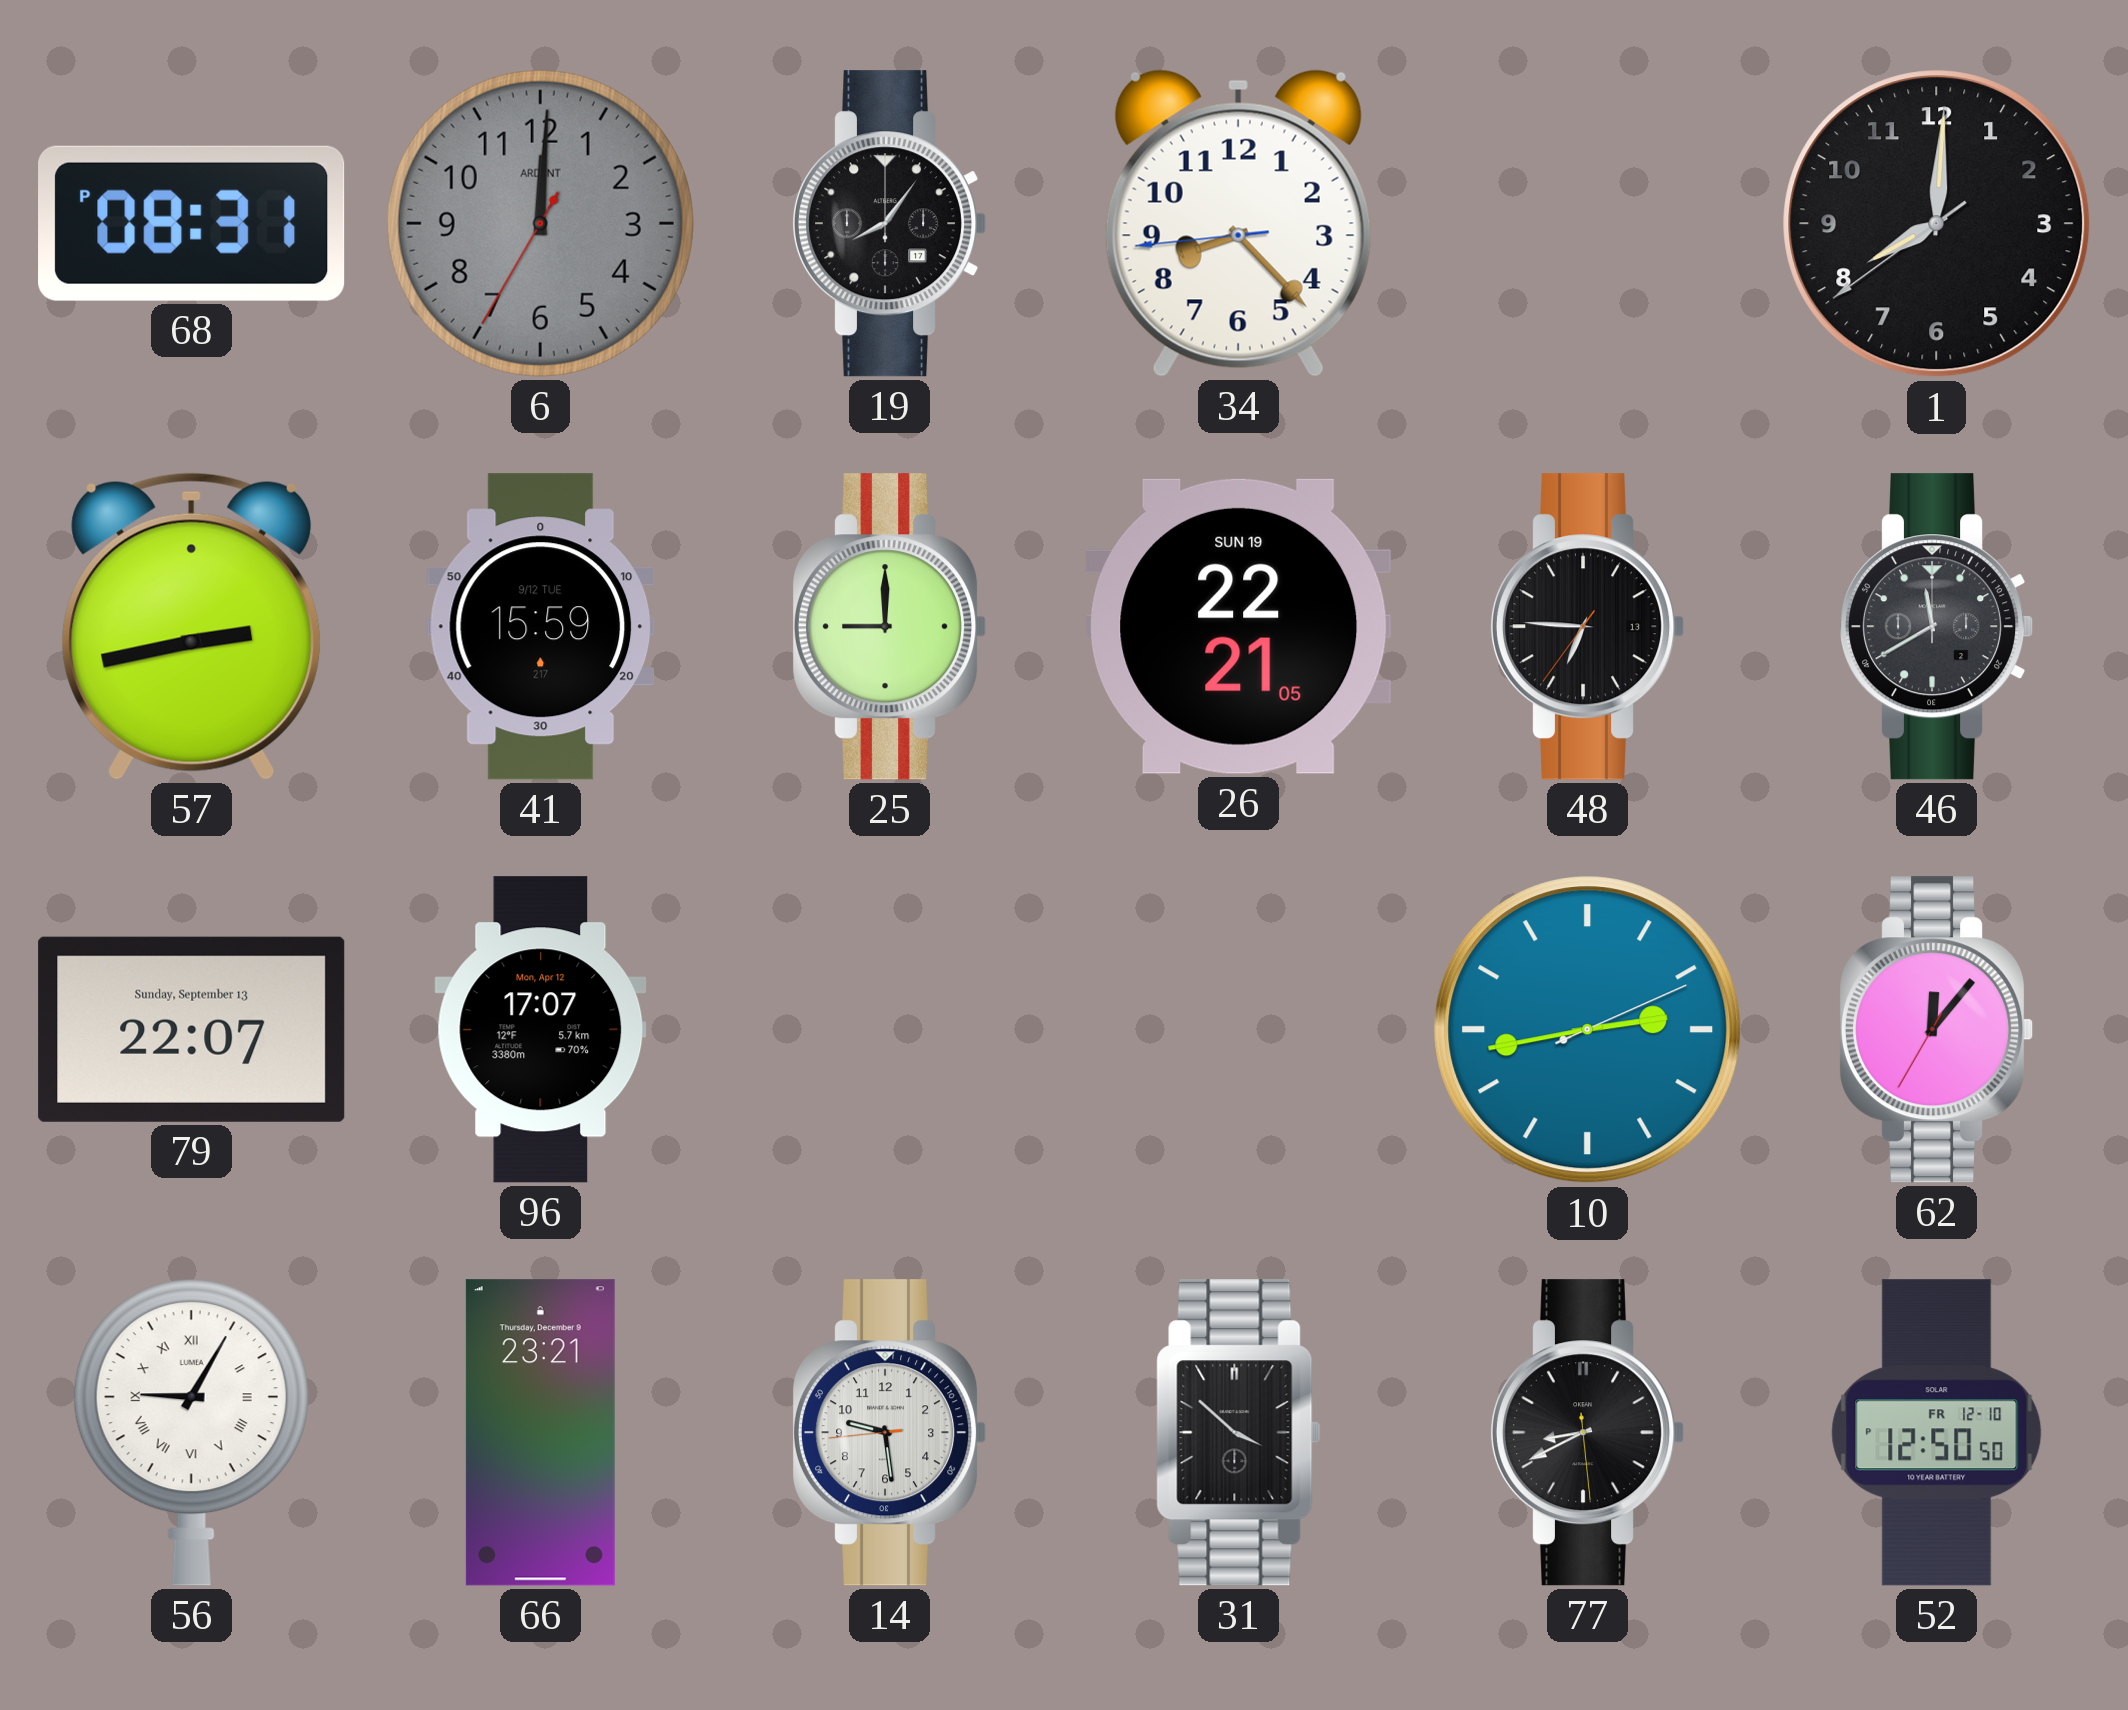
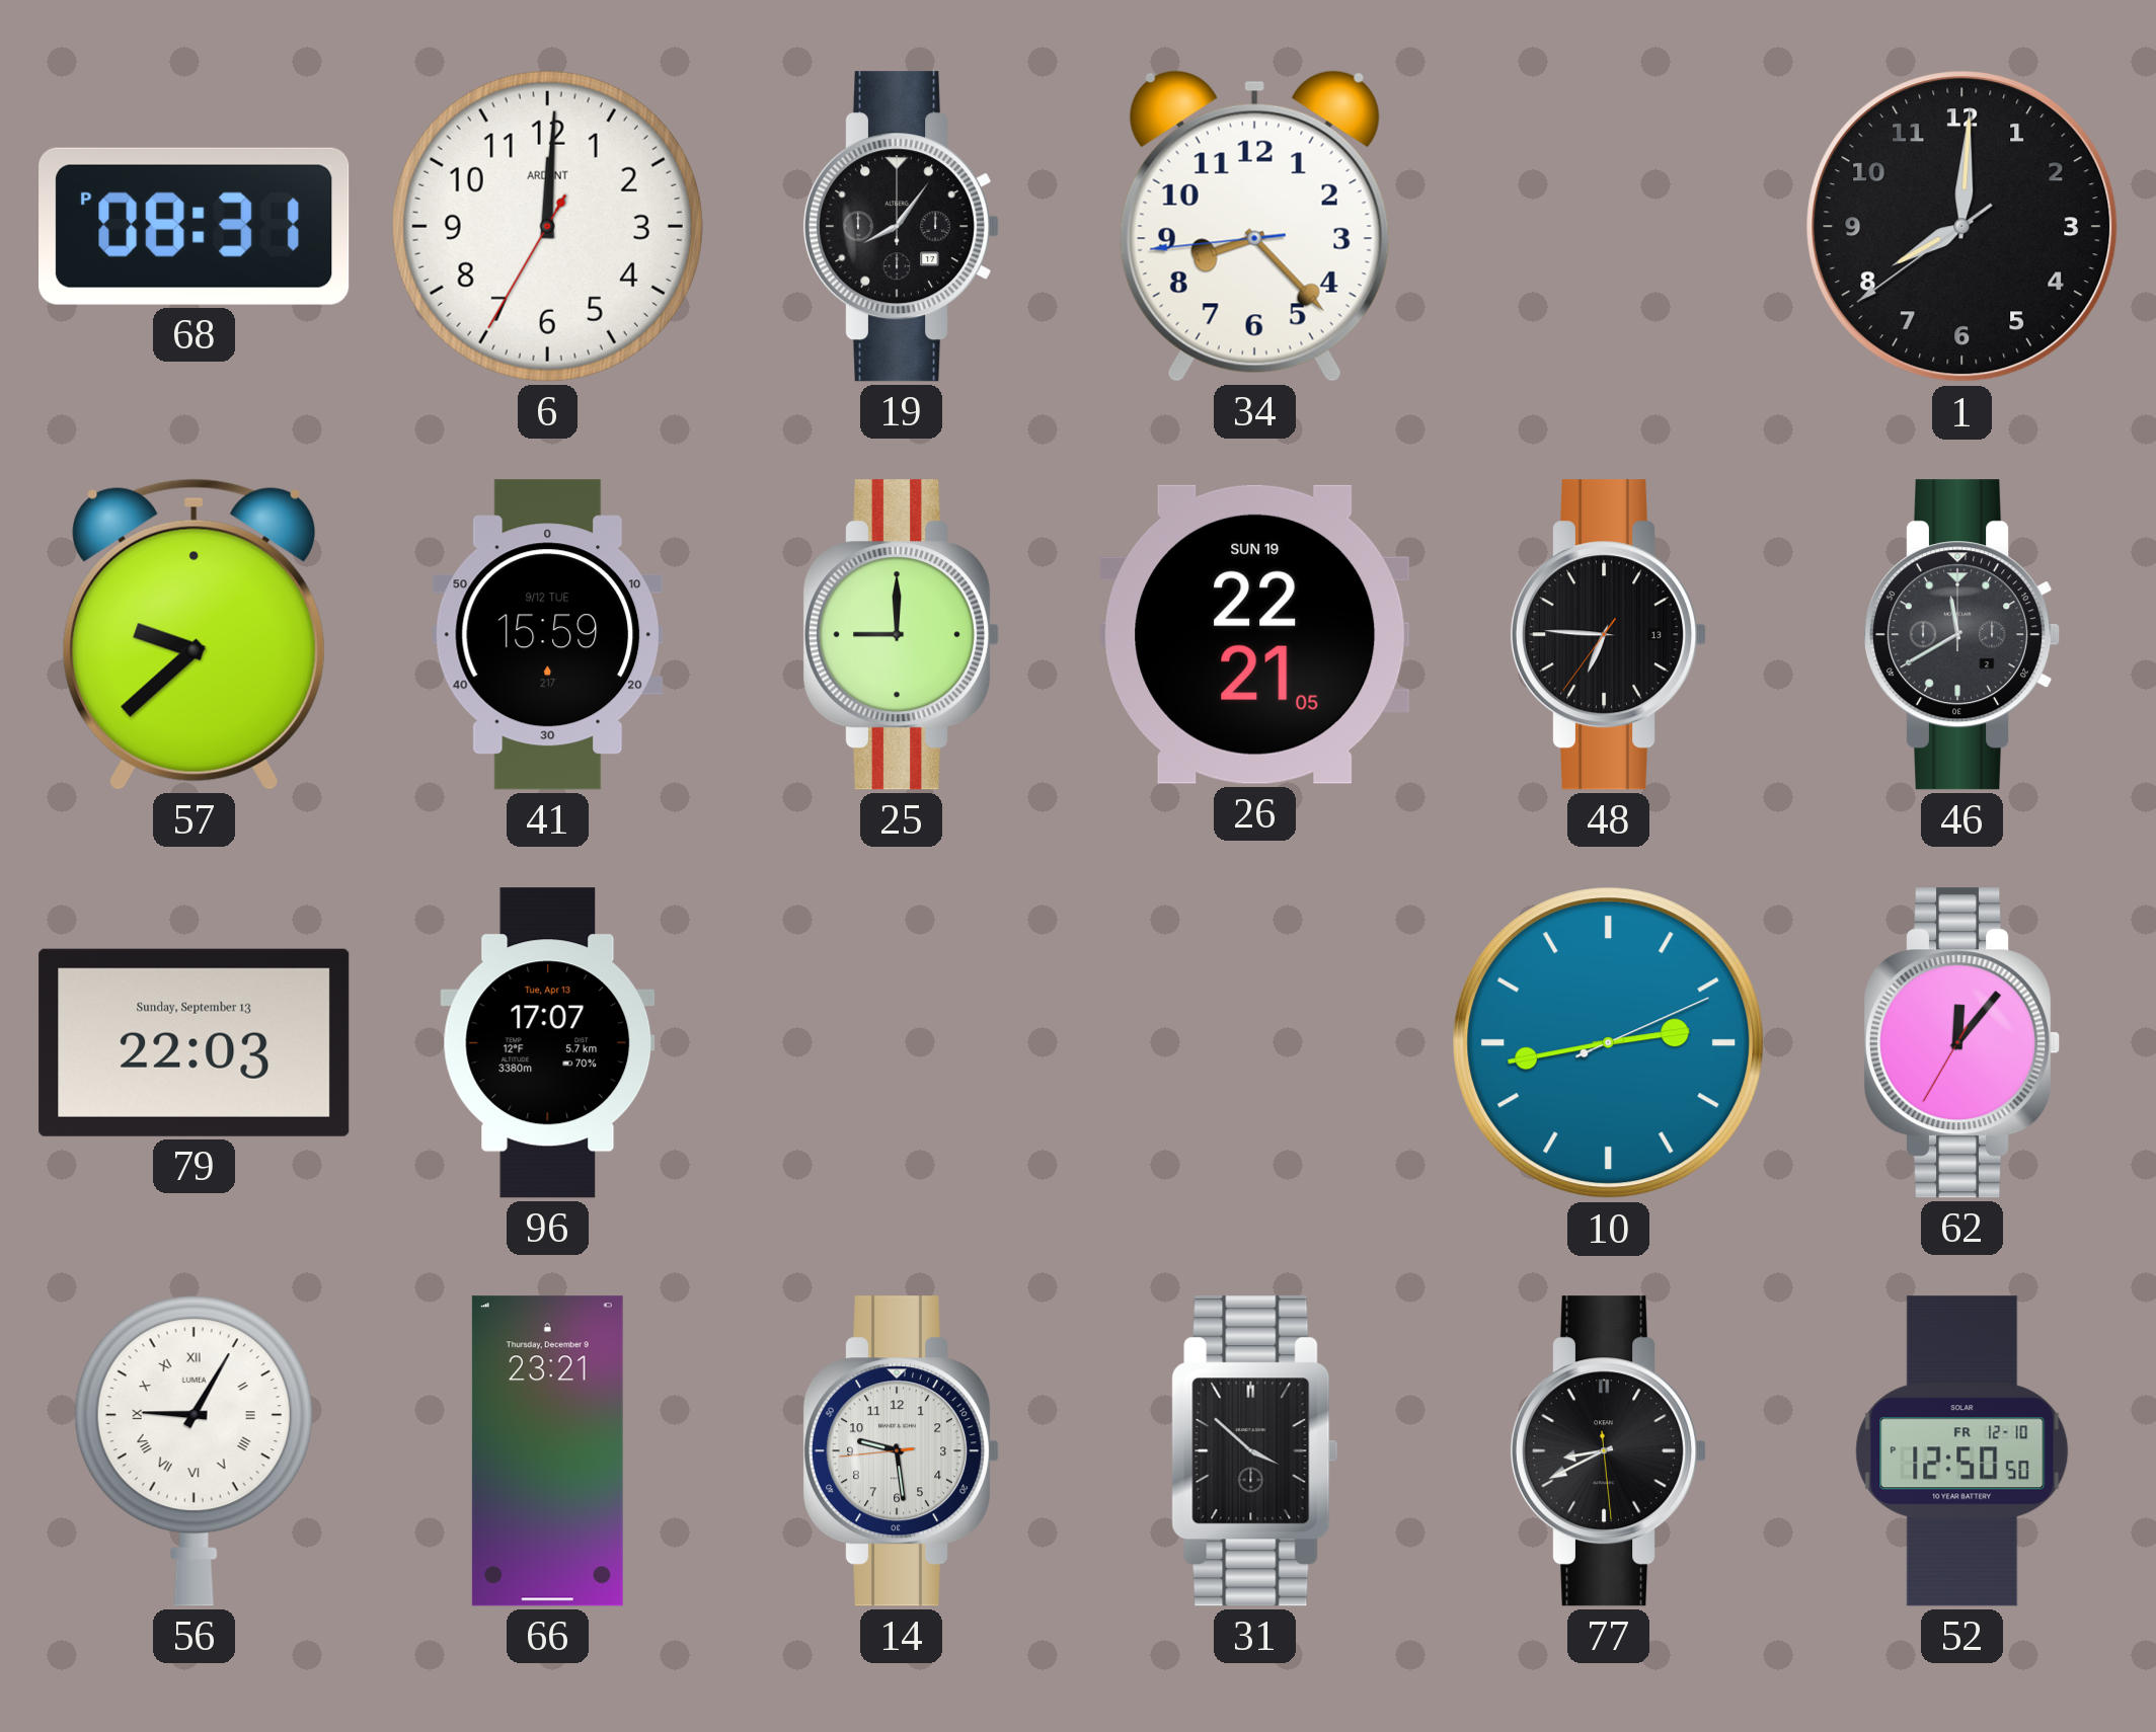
6 dial: grey -> white (547, 226)
57: 2:43 -> 9:38 (195, 634)
79: 22:07 -> 22:03 (195, 1042)
96 date: Mon, Apr 12 -> Tue, Apr 13 (548, 1043)
